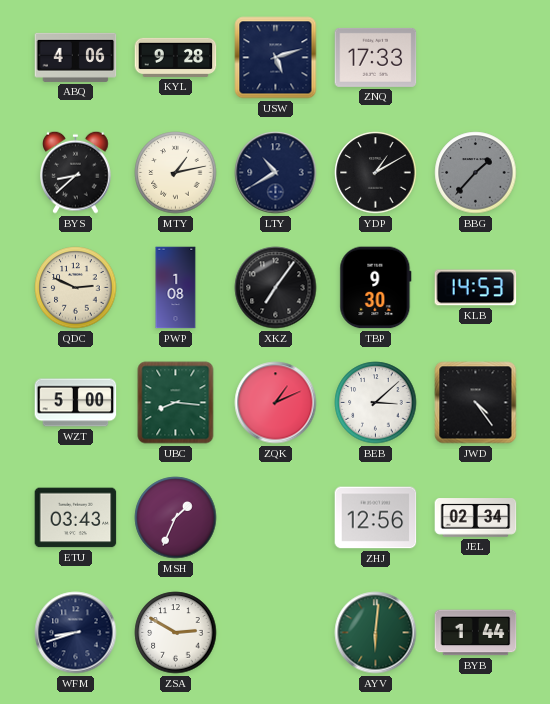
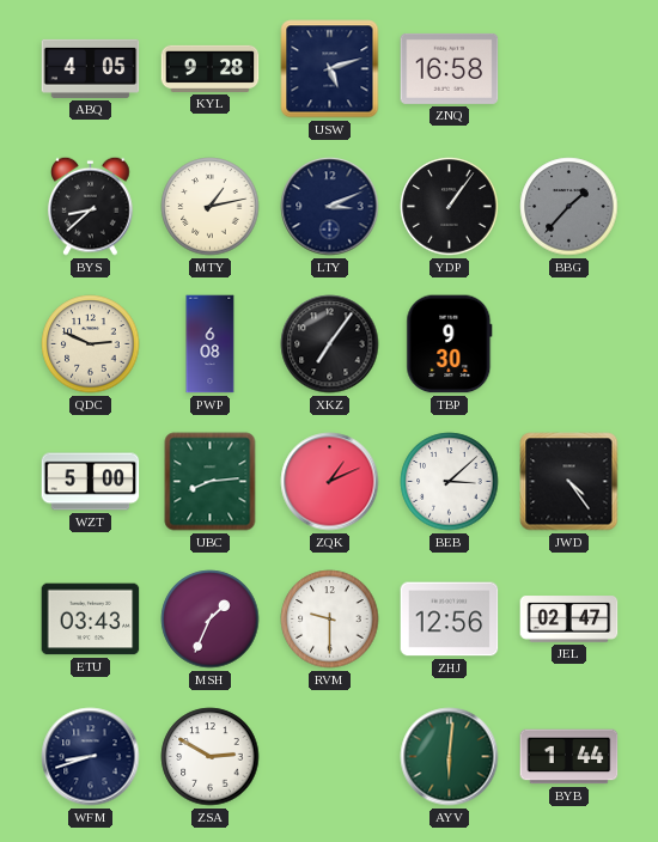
ABQ: 4:06 -> 4:05 (91, 68)
ZNQ: 17:33 -> 16:58 (450, 68)
LTY: 10:40 -> 3:11 (330, 207)
YDP: 1:10 -> 1:06 (450, 207)
PWP: 1:08 -> 6:08 (211, 344)
KLB: 14:53 -> none (476, 288)
UBC: 8:16 -> 8:14 (211, 482)
RVM: none -> 9:30 (330, 620)
JEL: 02:34 -> 02:47 (569, 620)
